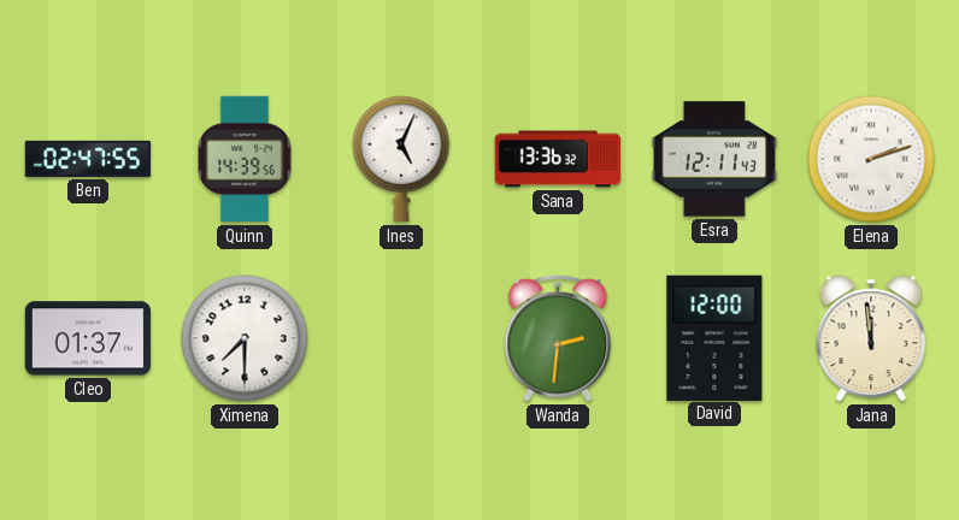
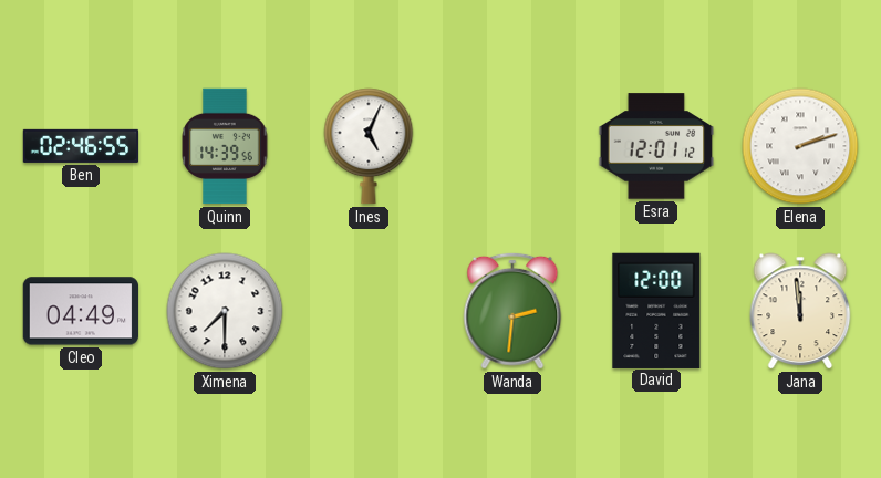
Ben: 02:47 -> 02:46 (81, 146)
Sana: 13:36 -> none (558, 159)
Esra: 12:11 -> 12:01 (656, 146)
Cleo: 01:37 -> 04:49 (80, 311)
